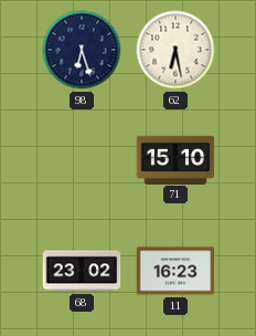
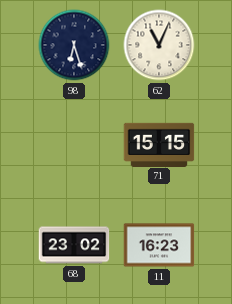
62: 6:28 -> 11:04 (159, 45)
71: 15:10 -> 15:15 (159, 144)
